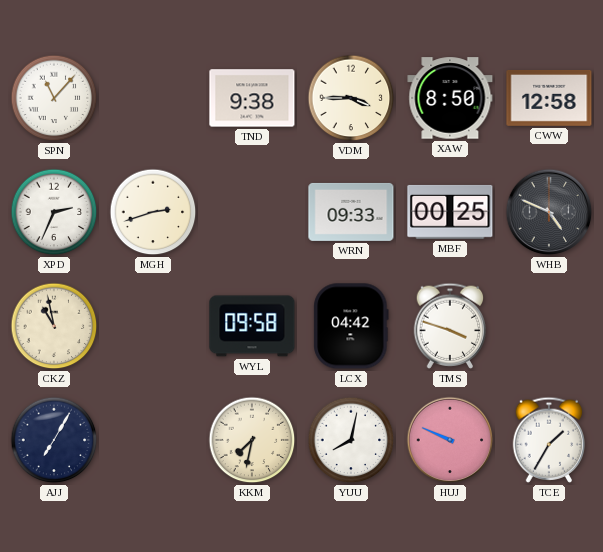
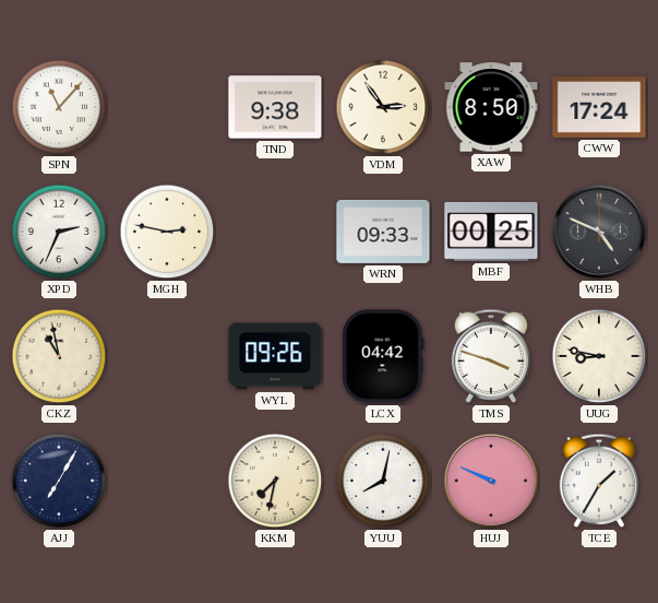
VDM: 3:45 -> 2:54 (383, 107)
CWW: 12:58 -> 17:24 (599, 107)
MGH: 2:42 -> 2:47 (167, 232)
WYL: 09:58 -> 09:26 (275, 356)
UUG: none -> 8:47 (599, 356)
